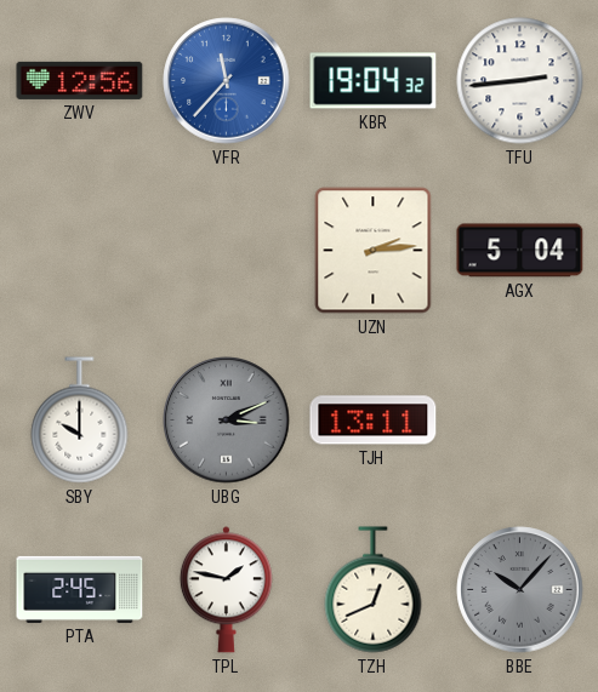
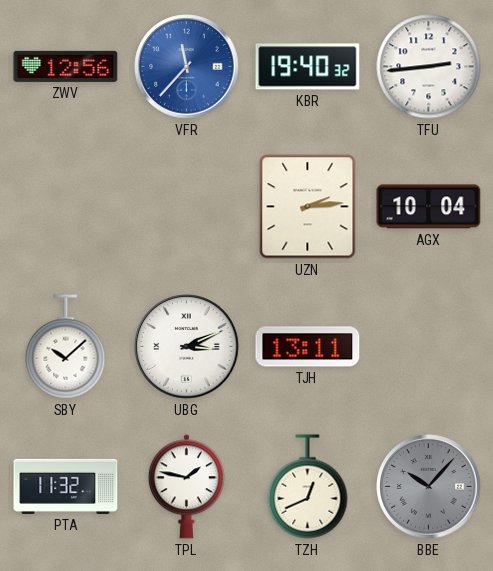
KBR: 19:04 -> 19:40 (308, 67)
AGX: 5:04 -> 10:04 (429, 207)
SBY: 10:00 -> 10:08 (66, 347)
UBG dial: grey -> white (187, 347)
PTA: 2:45 -> 11:32 (66, 486)
